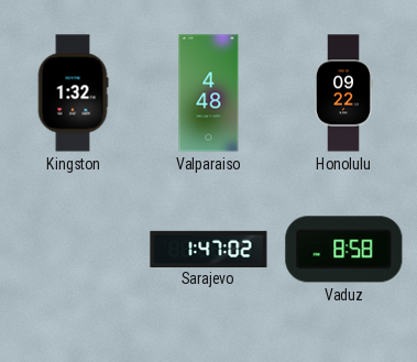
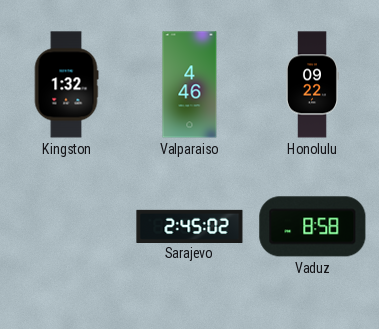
Valparaiso: 4:48 -> 4:46 (190, 85)
Sarajevo: 1:47 -> 2:45 (190, 226)
